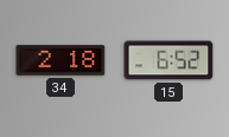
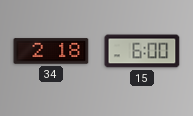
15: 6:52 -> 6:00 (142, 51)
